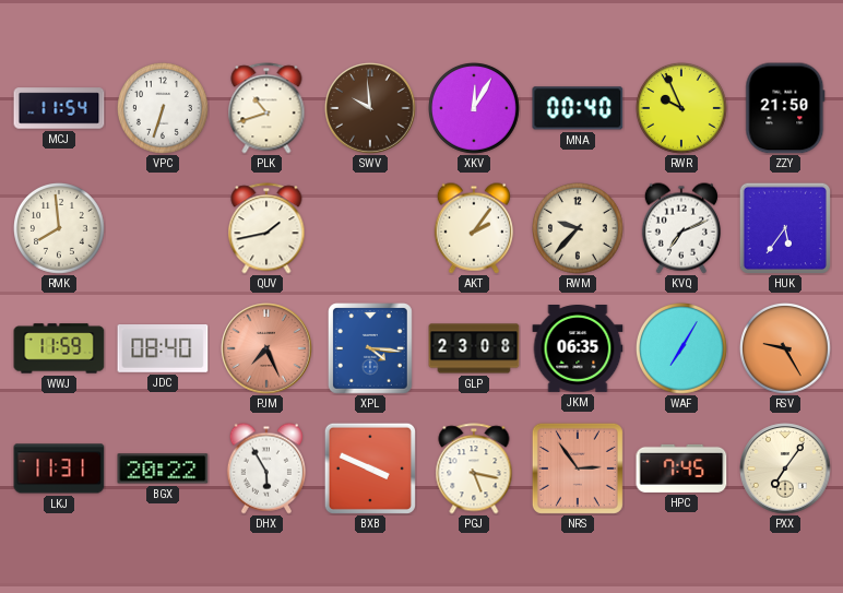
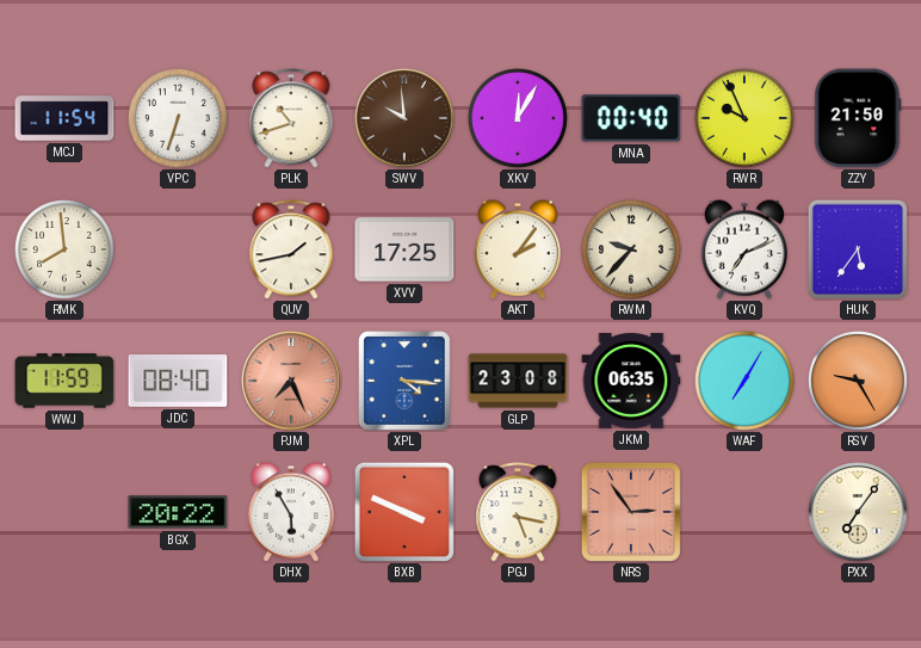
XVV: none -> 17:25 (404, 249)
LKJ: 11:31 -> none (59, 469)
HPC: 7:45 -> none (681, 469)
